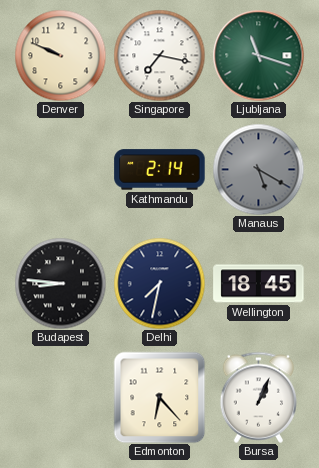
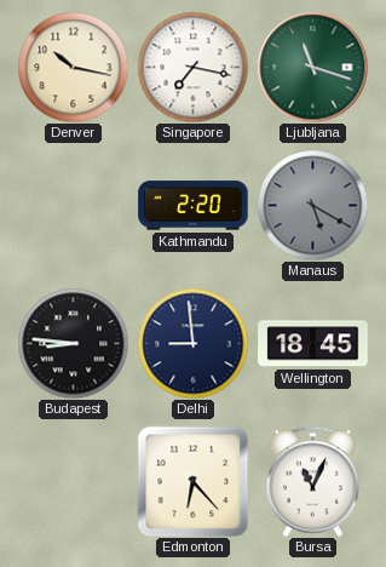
Denver: 9:49 -> 10:17 (73, 67)
Kathmandu: 2:14 -> 2:20 (194, 206)
Delhi: 7:32 -> 8:59 (192, 343)
Bursa: 1:04 -> 11:04 (312, 481)
